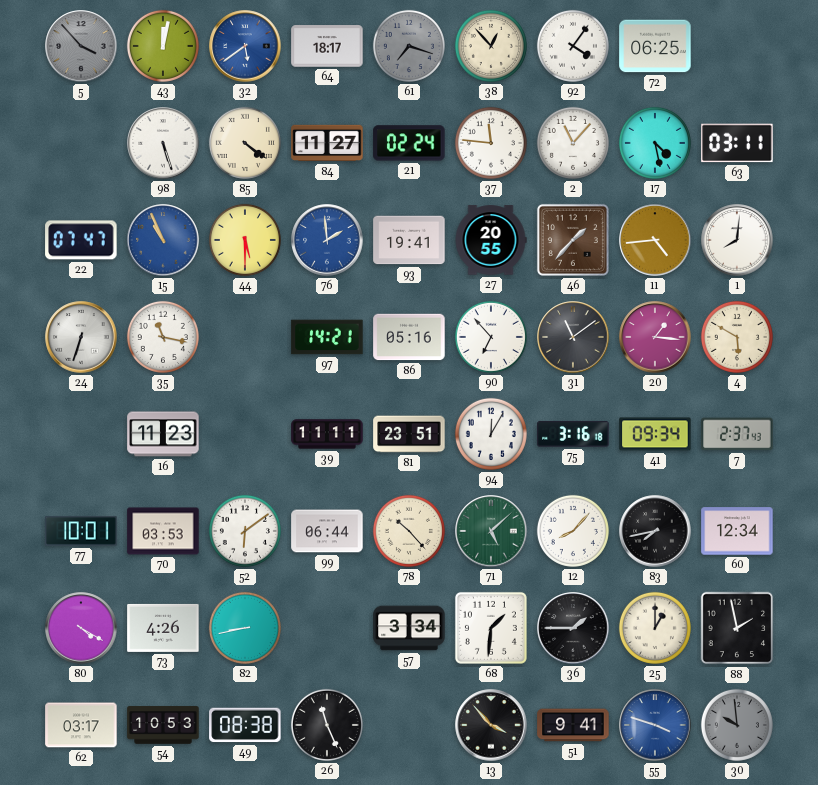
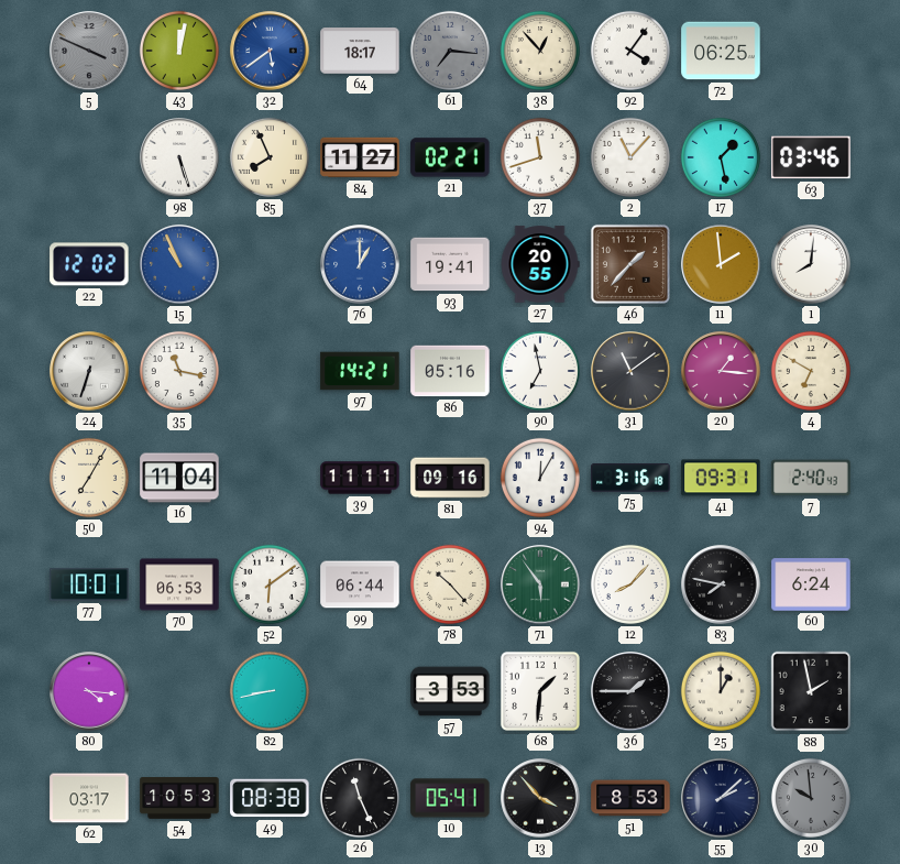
5: 3:53 -> 3:49 (89, 51)
61: 7:18 -> 7:16 (450, 51)
85: 4:21 -> 7:56 (270, 157)
21: 02:24 -> 02:21 (450, 157)
37: 11:46 -> 11:42 (540, 157)
17: 4:28 -> 1:28 (721, 157)
63: 03:11 -> 03:46 (811, 157)
22: 07:47 -> 12:02 (89, 264)
44: 5:30 -> none (245, 240)
76: 1:59 -> 1:00 (360, 264)
11: 4:44 -> 1:59 (721, 264)
90: 6:53 -> 6:58 (540, 371)
4: 5:50 -> 6:50 (811, 371)
50: none -> 7:05 (89, 478)
16: 11:23 -> 11:04 (179, 478)
81: 23:51 -> 09:16 (450, 478)
41: 09:34 -> 09:31 (721, 478)
7: 2:37 -> 2:40 (811, 478)
70: 03:53 -> 06:53 (179, 584)
71: 5:08 -> 5:54 (540, 584)
83: 7:43 -> 7:47 (721, 584)
60: 12:34 -> 6:24 (811, 584)
80: 4:20 -> 4:16 (89, 691)
73: 4:26 -> none (163, 628)
57: 3:34 -> 3:53 (450, 691)
10: none -> 05:41 (450, 798)
51: 9:41 -> 8:53 (630, 798)
55: 3:48 -> 2:08 (721, 798)
55 dial: blue -> navy (721, 798)
